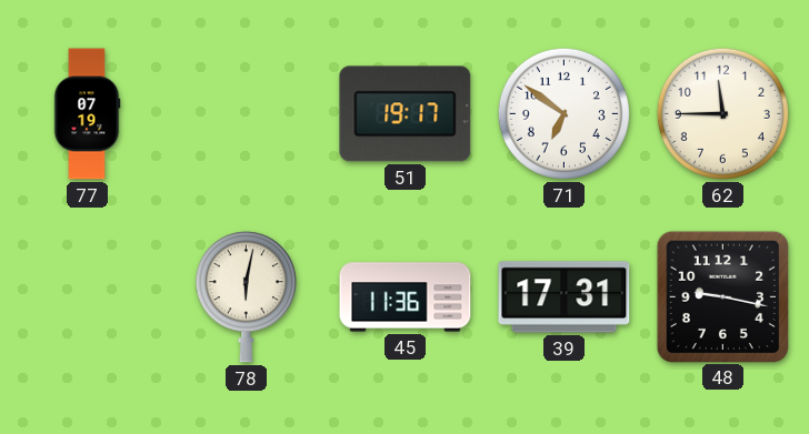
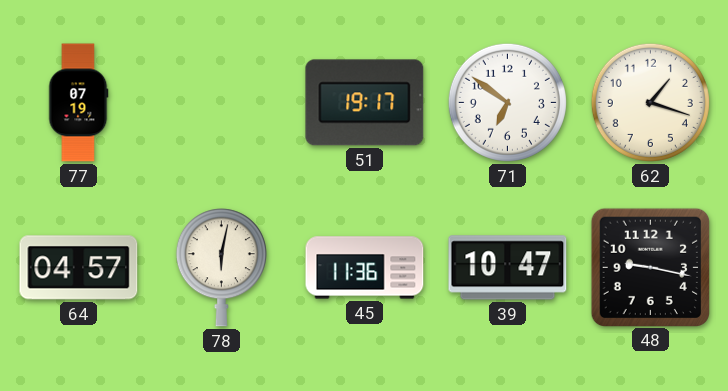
62: 11:45 -> 1:18 (650, 102)
64: none -> 04:57 (79, 268)
39: 17:31 -> 10:47 (508, 268)
